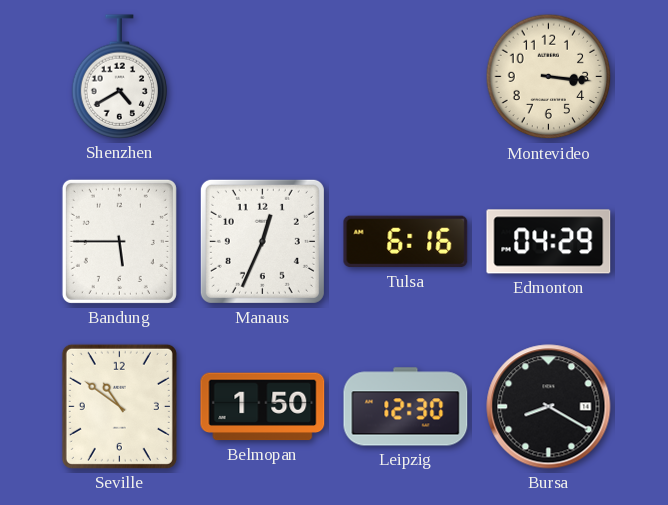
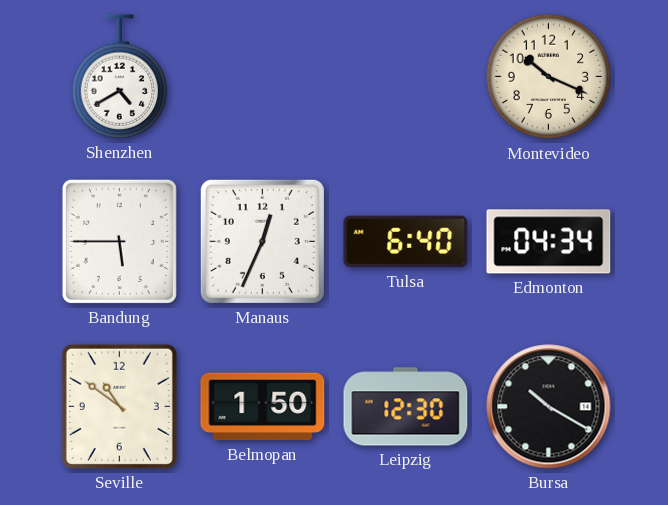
Montevideo: 3:16 -> 10:19 (549, 77)
Tulsa: 6:16 -> 6:40 (406, 242)
Edmonton: 04:29 -> 04:34 (549, 242)
Bursa: 8:20 -> 10:20 (549, 407)
